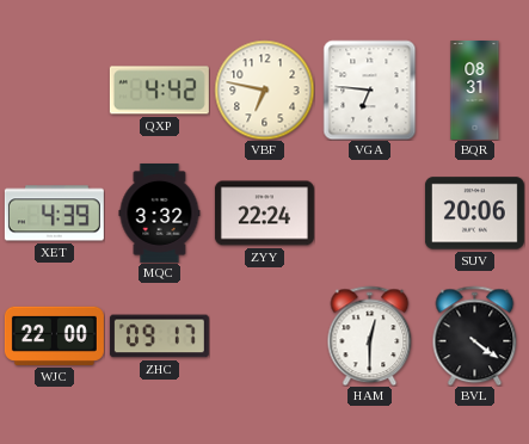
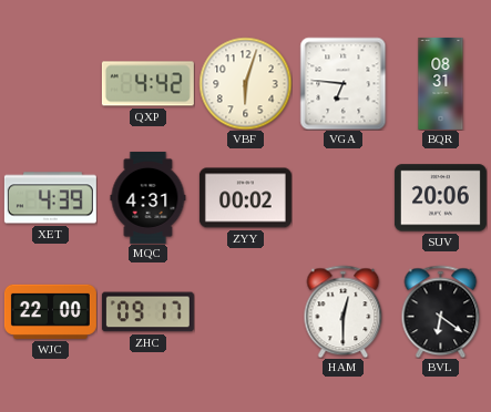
VBF: 6:47 -> 6:03 (245, 83)
MQC: 3:32 -> 4:31 (149, 197)
ZYY: 22:24 -> 00:02 (245, 198)
BVL: 4:21 -> 6:21 (441, 311)
